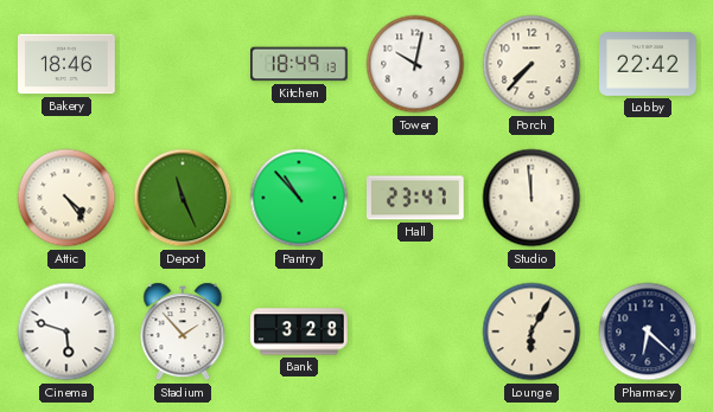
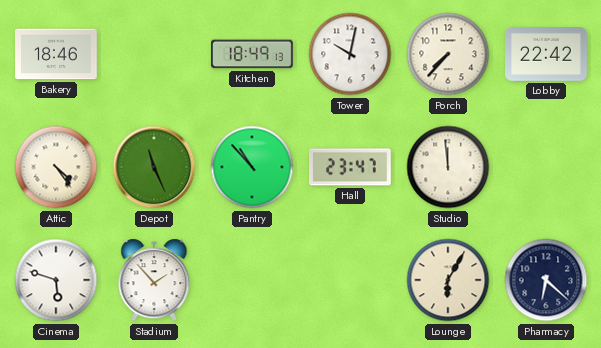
Bank: 3:28 -> none (299, 331)
